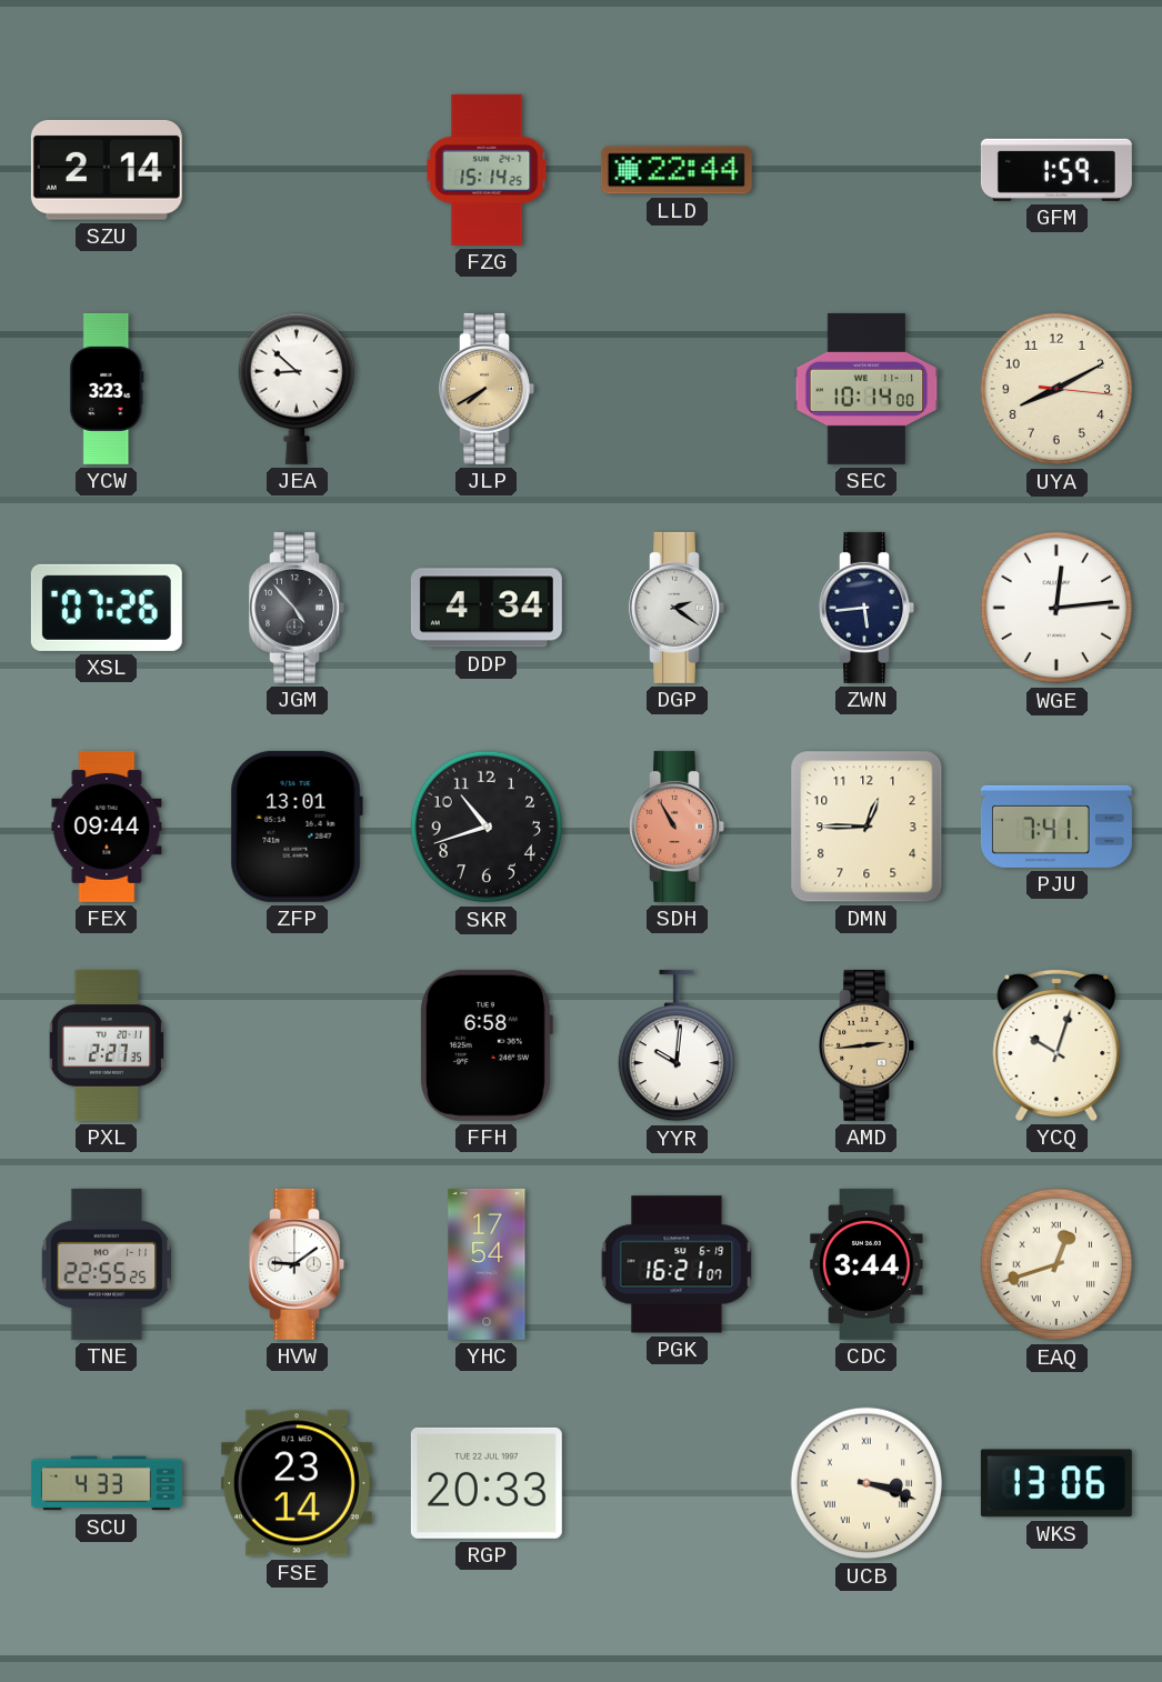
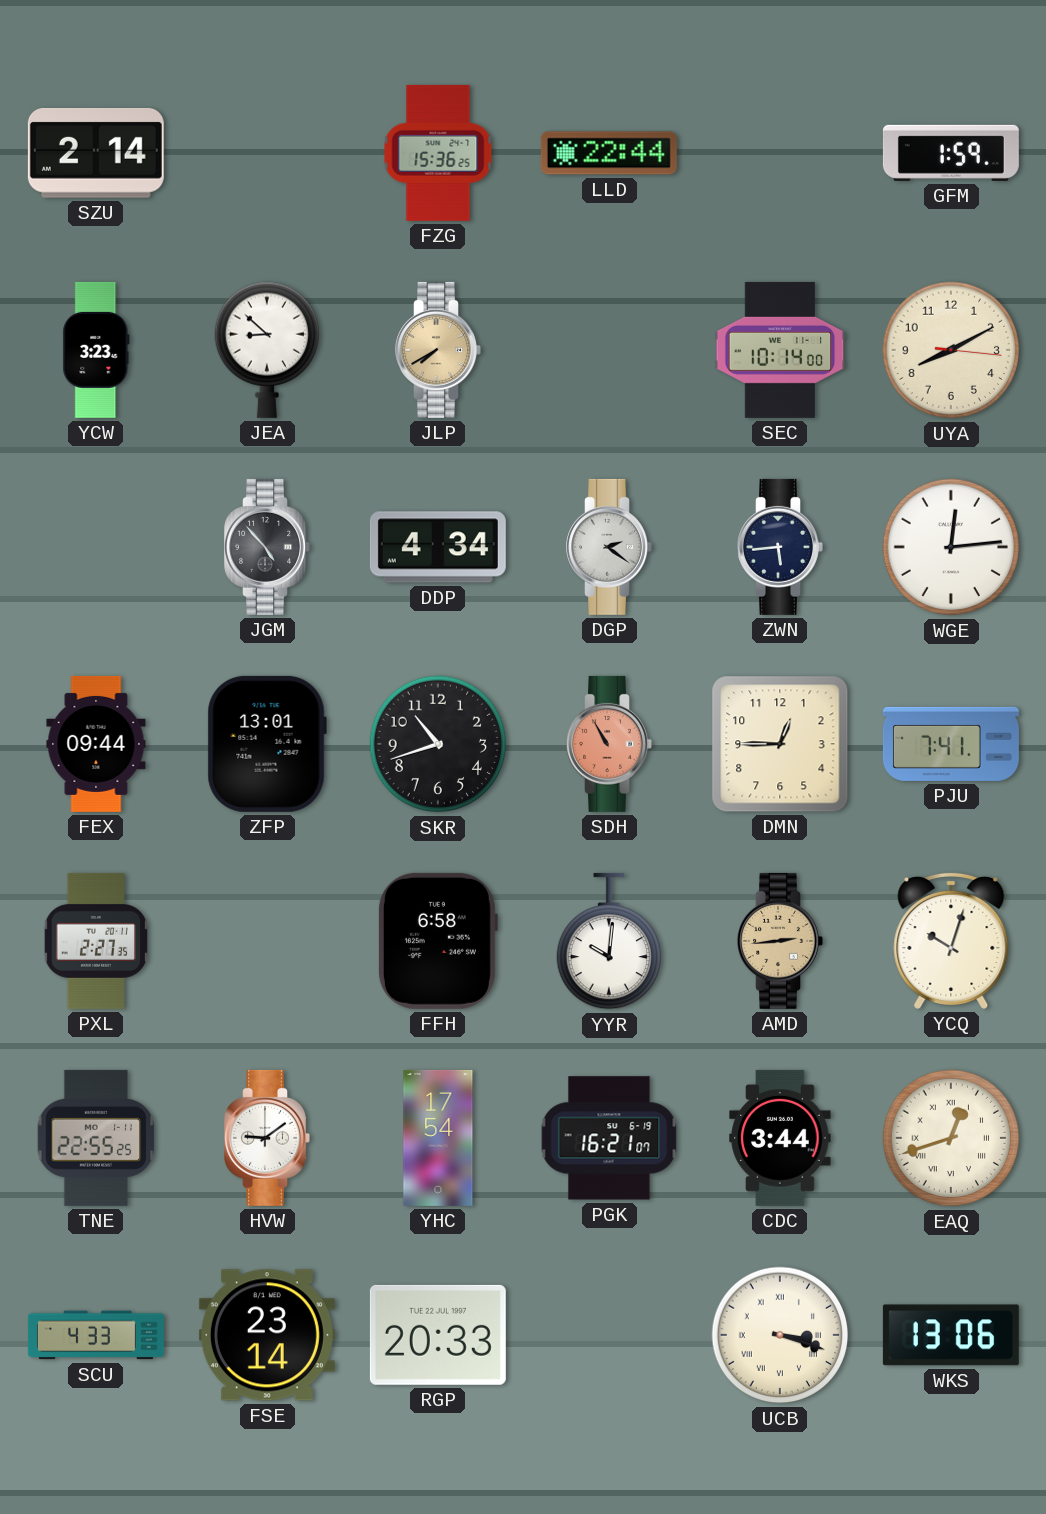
FZG: 15:14 -> 15:36 (438, 153)
XSL: 07:26 -> none (107, 608)
